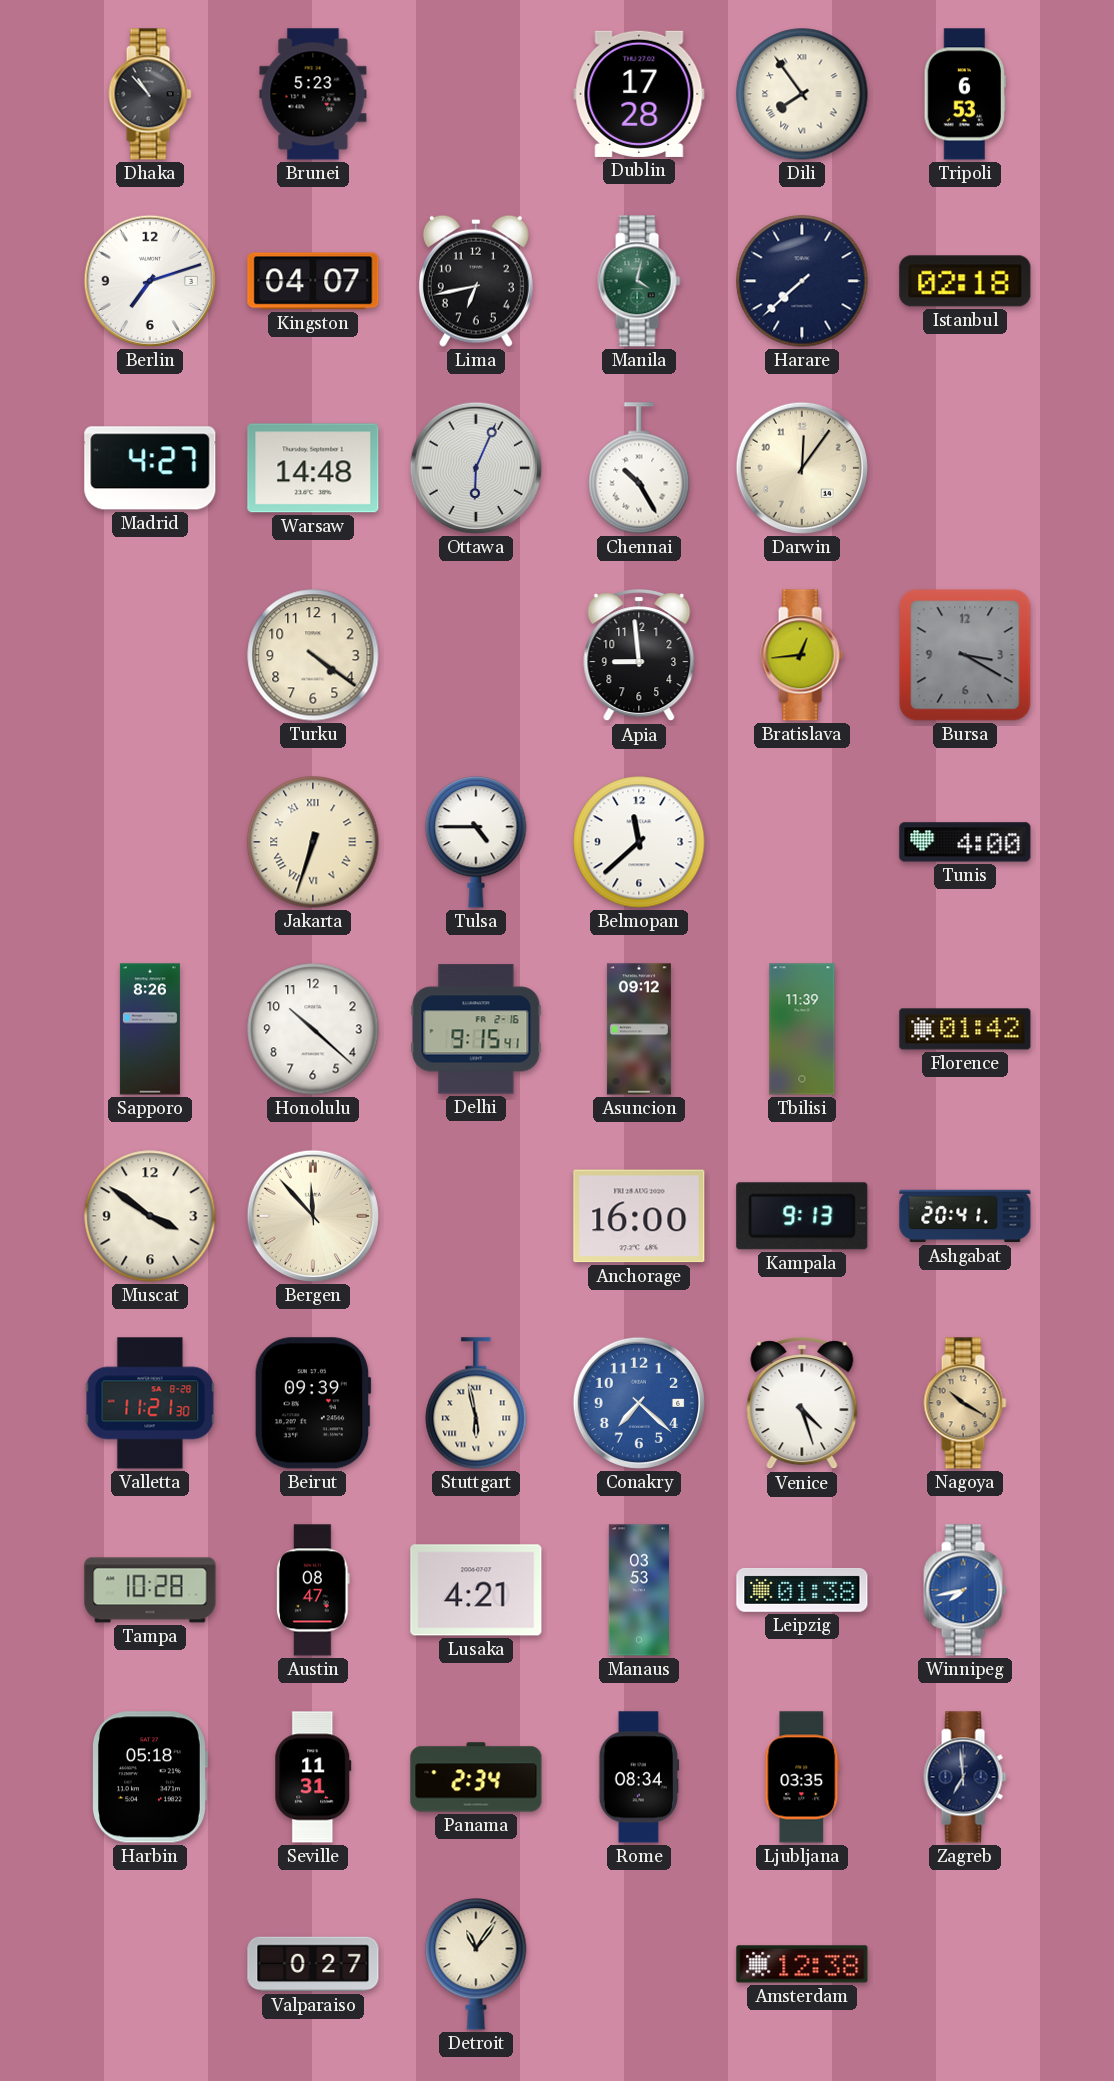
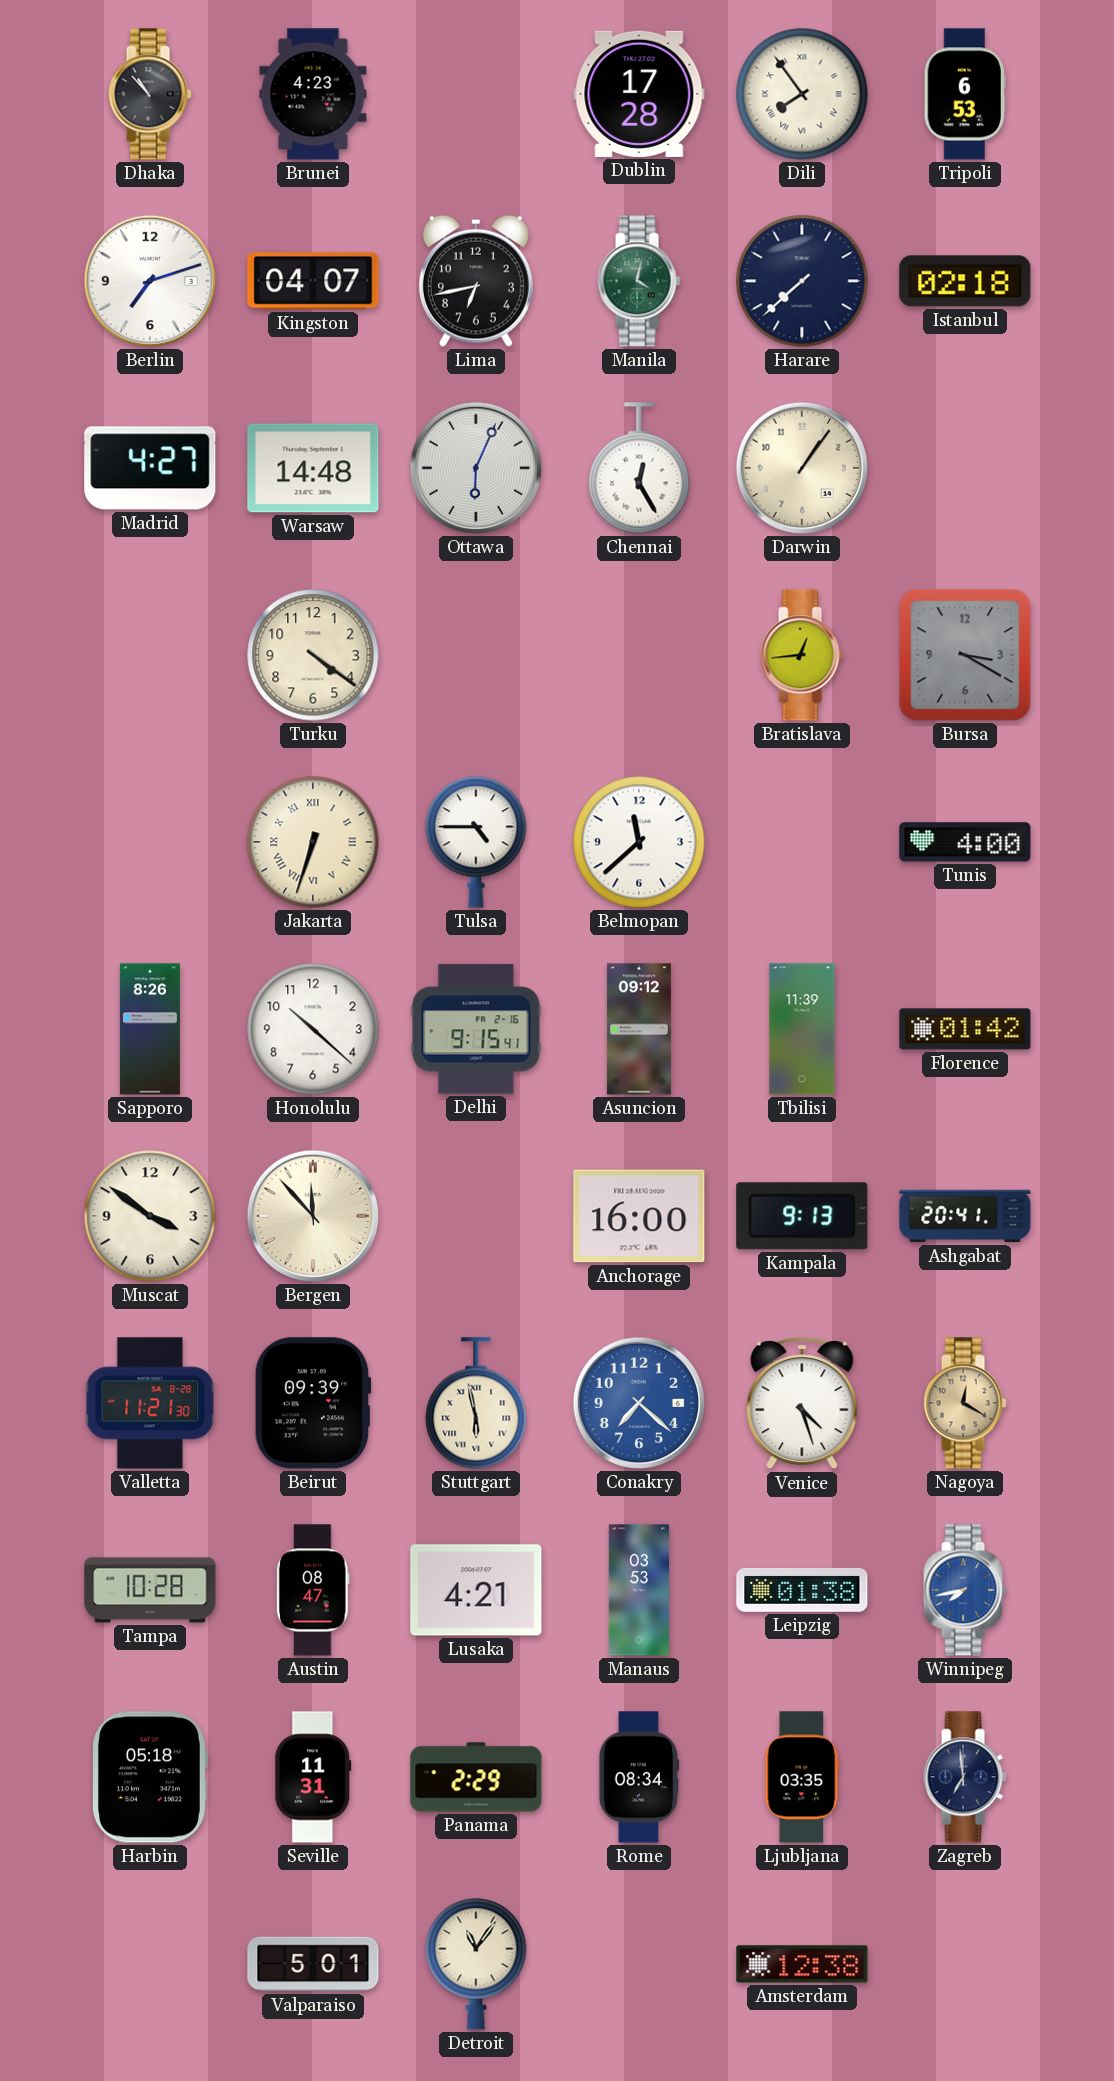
Brunei: 5:23 -> 4:23 (313, 94)
Chennai: 10:25 -> 12:25 (639, 468)
Darwin: 12:06 -> 1:06 (802, 468)
Apia: 8:59 -> none (639, 656)
Nagoya: 10:20 -> 12:20 (965, 1403)
Panama: 2:34 -> 2:29 (476, 1777)
Valparaiso: 0:27 -> 5:01 (313, 1964)
